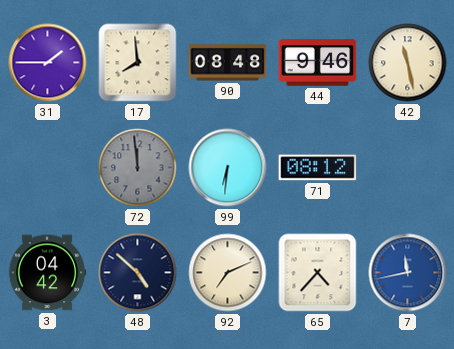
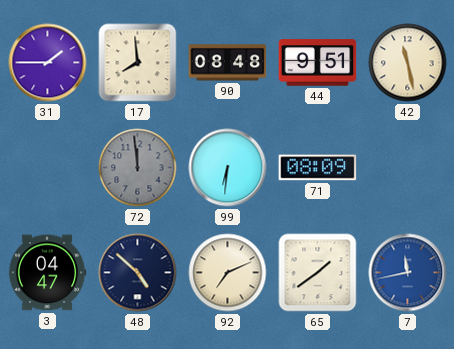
44: 9:46 -> 9:51 (318, 63)
71: 08:12 -> 08:09 (318, 168)
3: 04:42 -> 04:47 (47, 273)
65: 4:37 -> 1:39 (318, 273)
